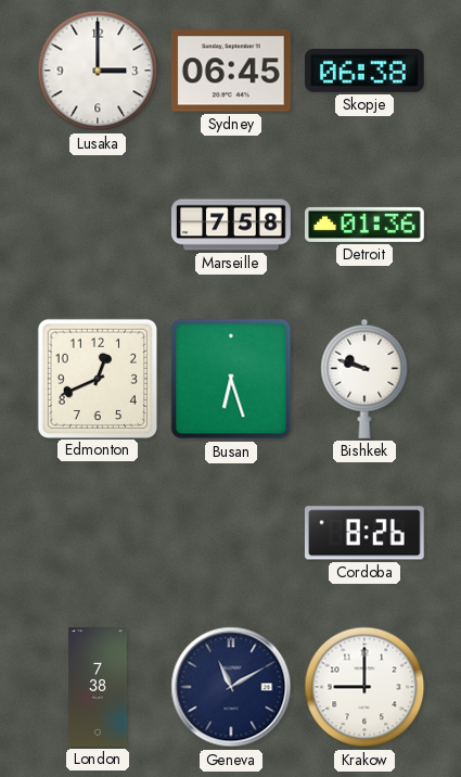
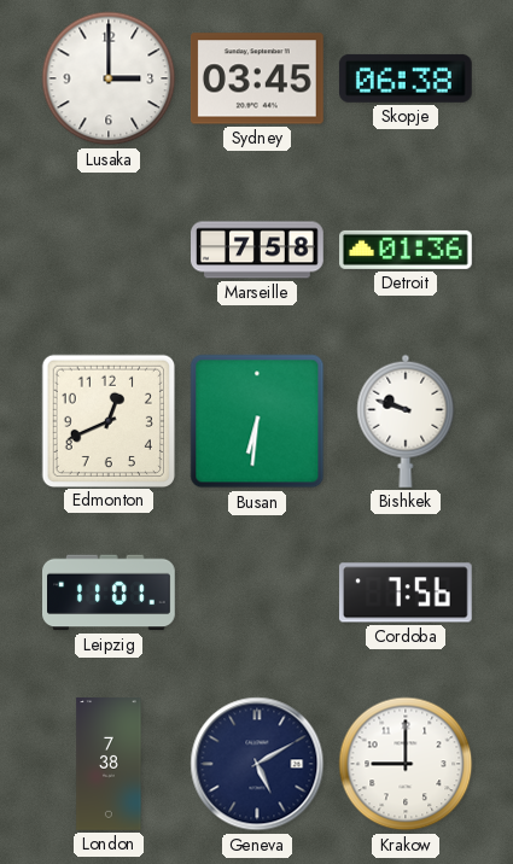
Sydney: 06:45 -> 03:45 (257, 78)
Busan: 6:27 -> 6:31 (257, 421)
Leipzig: none -> 11:01 (110, 592)
Cordoba: 8:26 -> 7:56 (406, 592)
Geneva: 11:10 -> 5:10 (257, 764)
